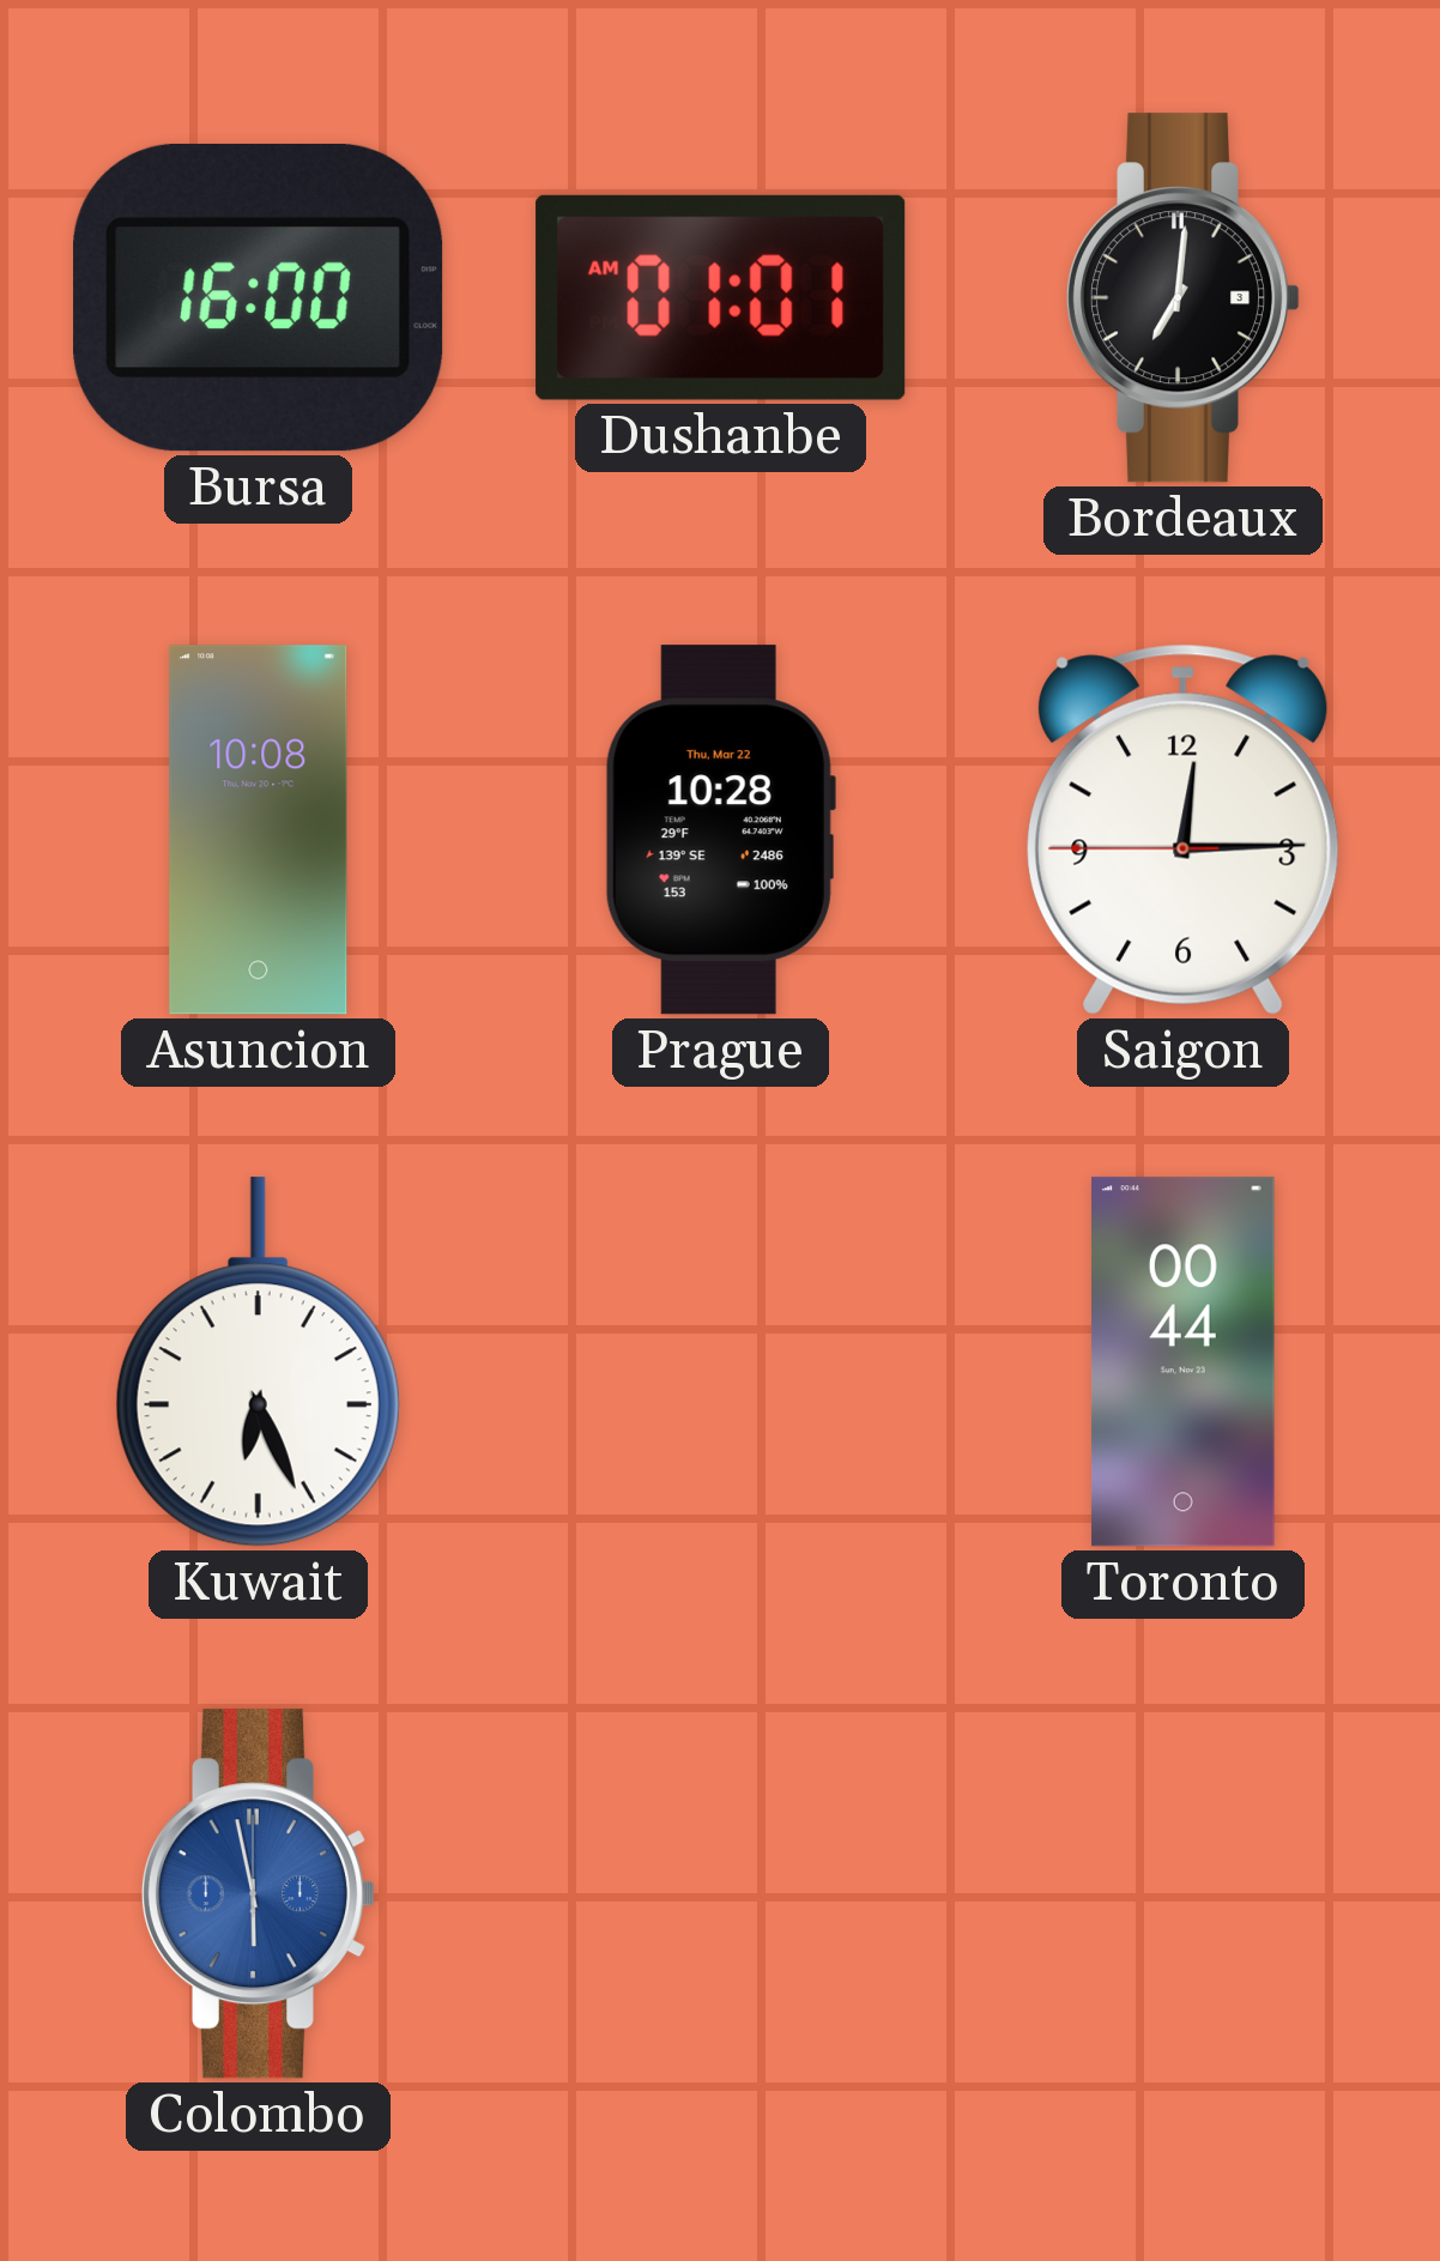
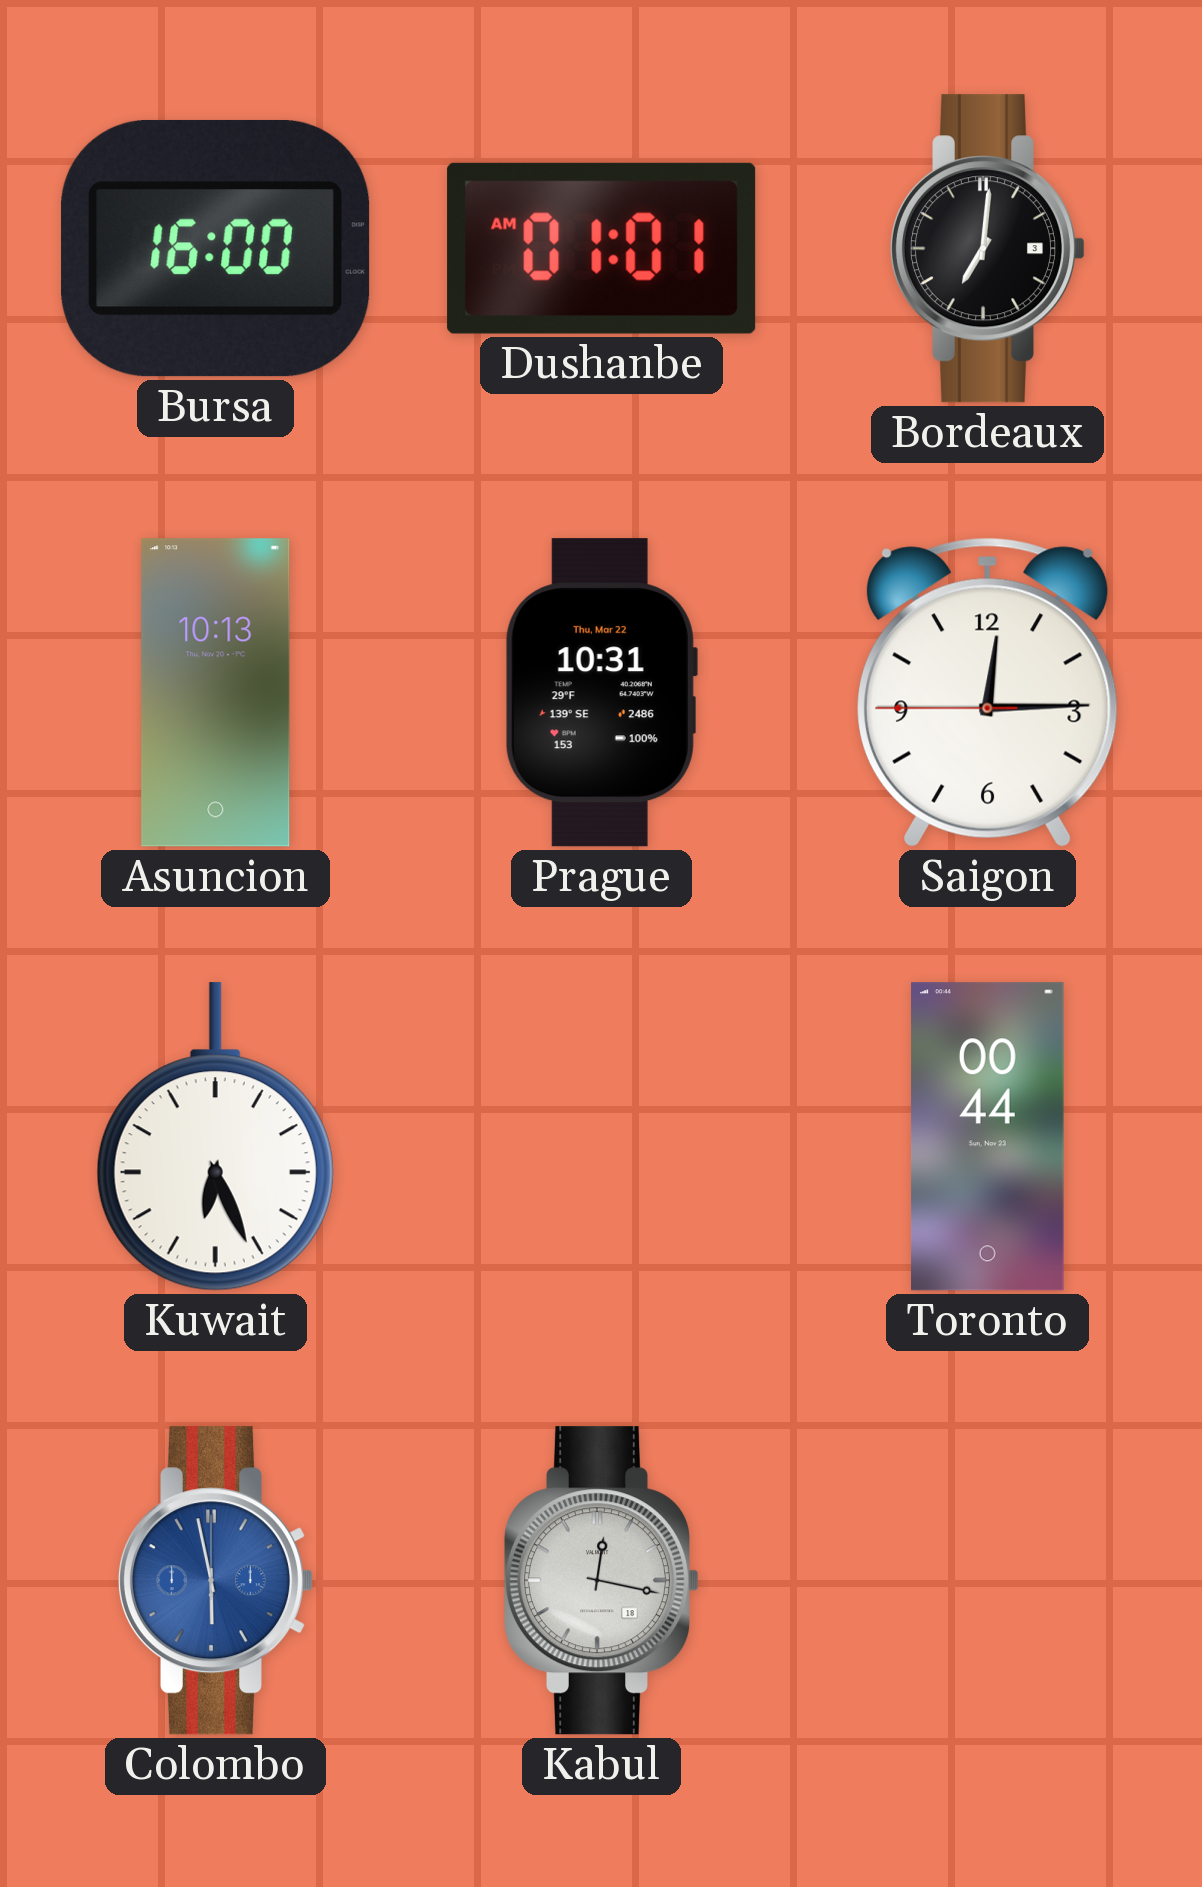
Asuncion: 10:08 -> 10:13 (216, 693)
Prague: 10:28 -> 10:31 (601, 693)
Kabul: none -> 12:17 (602, 1581)
